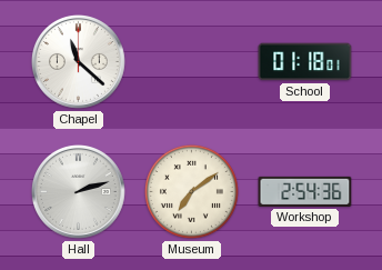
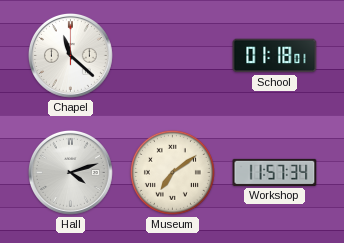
Hall: 2:12 -> 4:12 (71, 173)
Workshop: 2:54 -> 11:57 (275, 172)
